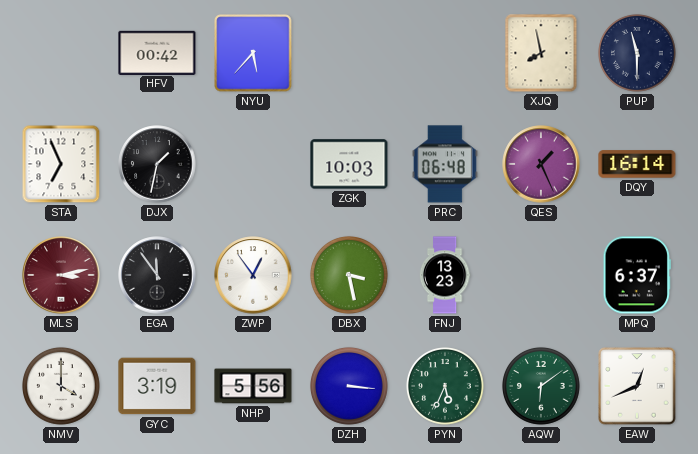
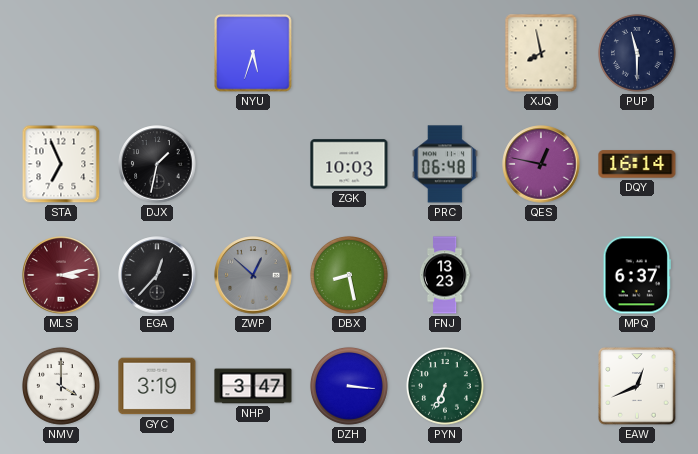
HFV: 00:42 -> none (157, 52)
NYU: 5:37 -> 5:33 (253, 53)
QES: 1:26 -> 12:47 (541, 164)
EGA: 11:54 -> 12:37 (157, 275)
ZWP: 12:54 -> 12:52 (253, 275)
ZWP dial: white -> grey (253, 275)
DBX: 3:28 -> 8:28 (349, 275)
NHP: 5:56 -> 3:47 (253, 386)
PYN: 5:34 -> 6:34 (445, 386)
AQW: 6:09 -> none (541, 386)
